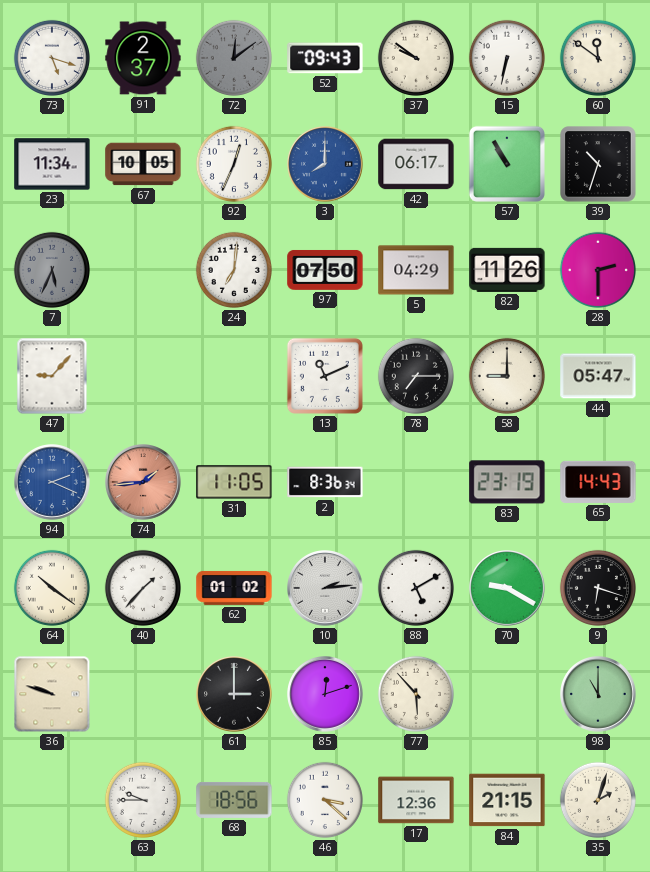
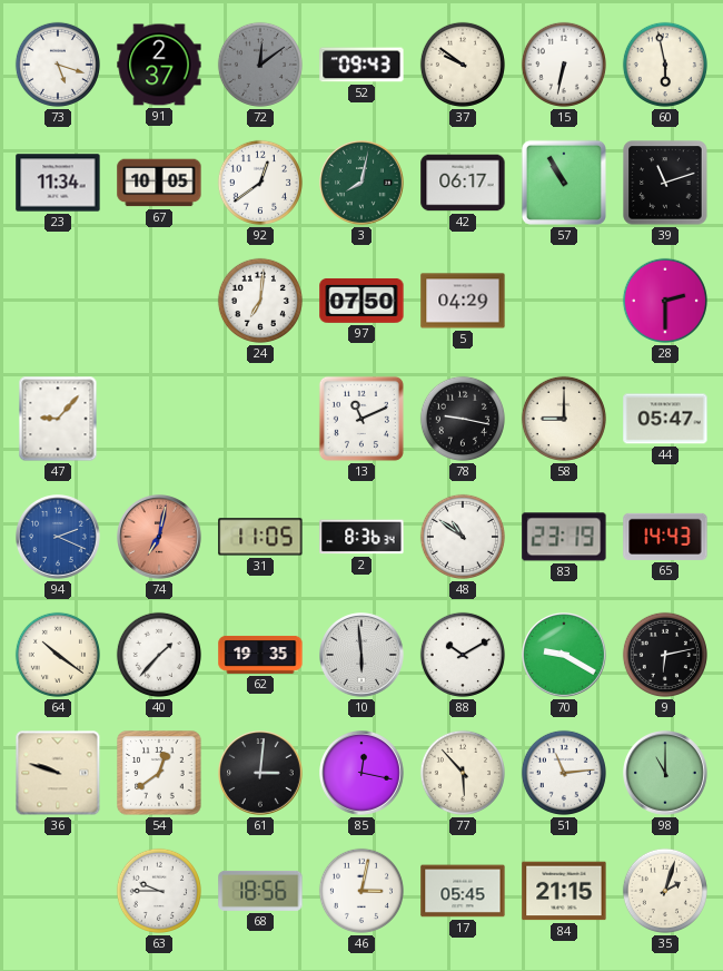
60: 11:51 -> 5:58 (665, 65)
92: 12:34 -> 12:39 (260, 183)
3: 8:00 -> 8:02 (363, 184)
3 dial: blue -> green (363, 184)
39: 10:33 -> 11:12 (665, 183)
7: 5:34 -> none (52, 270)
82: 11:26 -> none (507, 270)
78: 7:15 -> 9:17 (463, 419)
74: 1:44 -> 7:02 (160, 538)
48: none -> 10:51 (463, 537)
62: 01:02 -> 19:35 (260, 655)
10: 2:14 -> 5:59 (363, 656)
88: 5:10 -> 10:10 (463, 655)
9: 6:18 -> 6:13 (665, 655)
54: none -> 12:39 (159, 773)
61: 3:00 -> 3:01 (261, 774)
85: 12:12 -> 12:17 (363, 774)
51: none -> 11:14 (564, 773)
46: 3:22 -> 3:02 (361, 891)
17: 12:36 -> 05:45 (463, 891)
